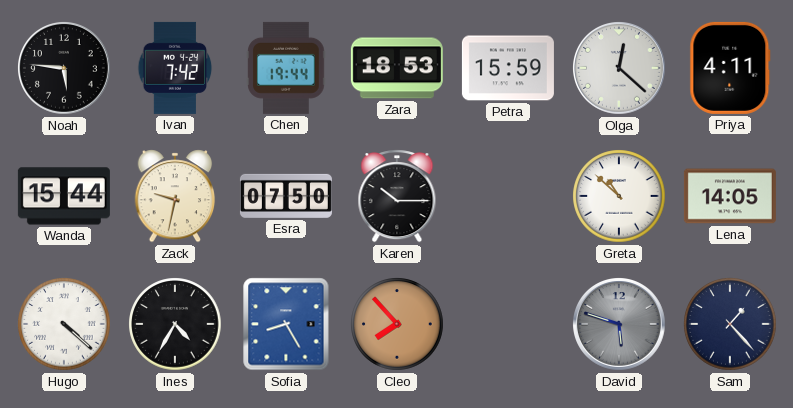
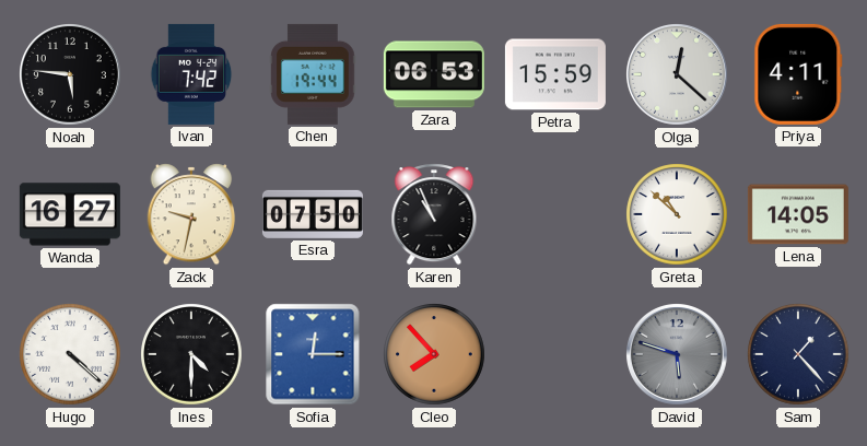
Zara: 18:53 -> 06:53 (434, 74)
Wanda: 15:44 -> 16:27 (70, 214)
Karen: 10:15 -> 10:56 (434, 214)
Ines: 4:35 -> 4:30 (191, 354)
Sofia: 8:25 -> 12:15 (313, 354)
